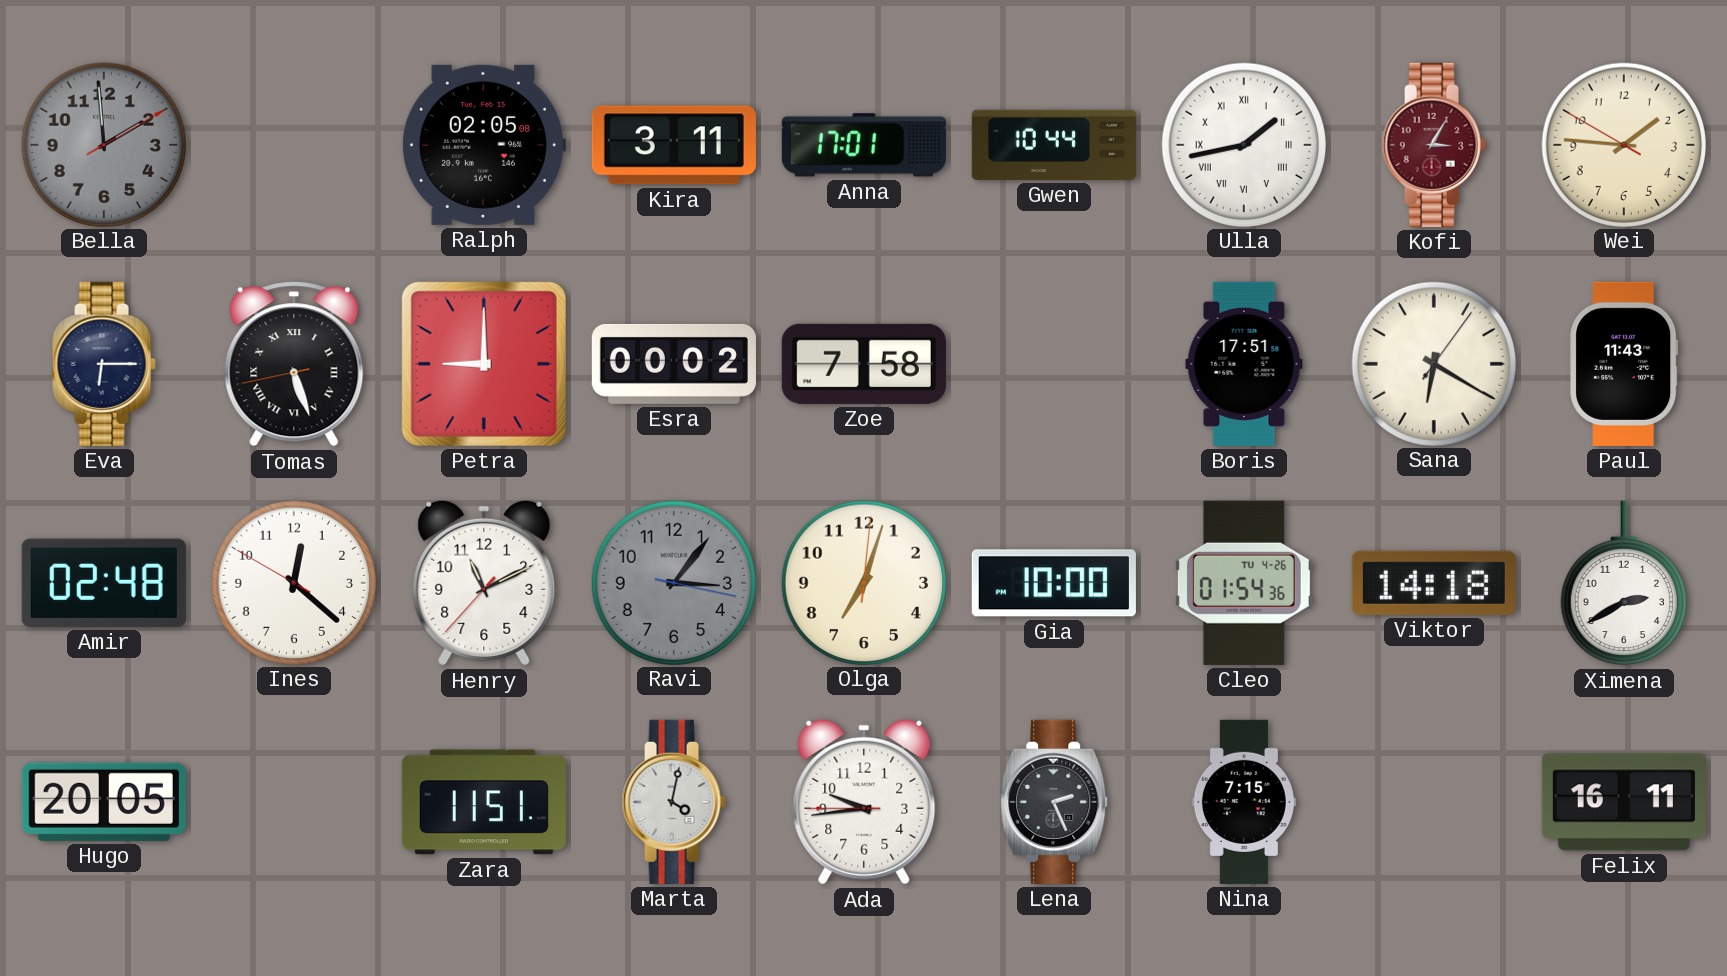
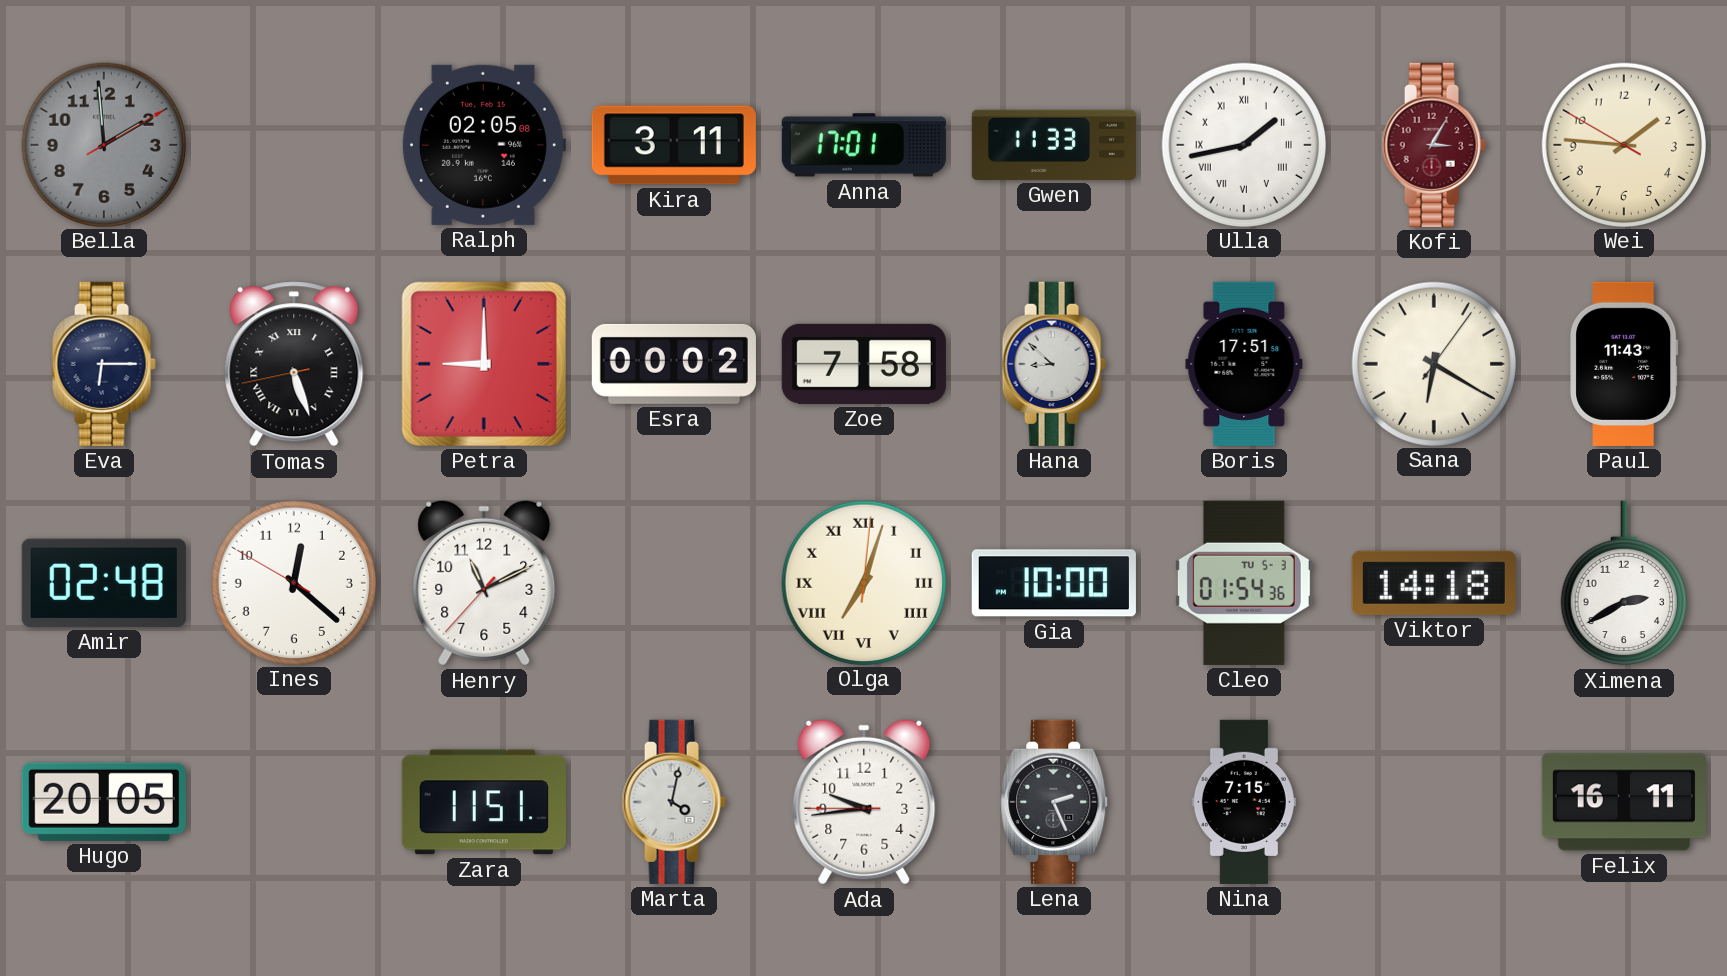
Gwen: 10:44 -> 11:33 (1054, 145)
Hana: none -> 8:52 (1054, 364)
Ravi: 3:06 -> none (673, 582)
Olga numerals: Arabic -> Roman (863, 582)
Cleo date: TU 4-26 -> TU 5-3 (1244, 583)
